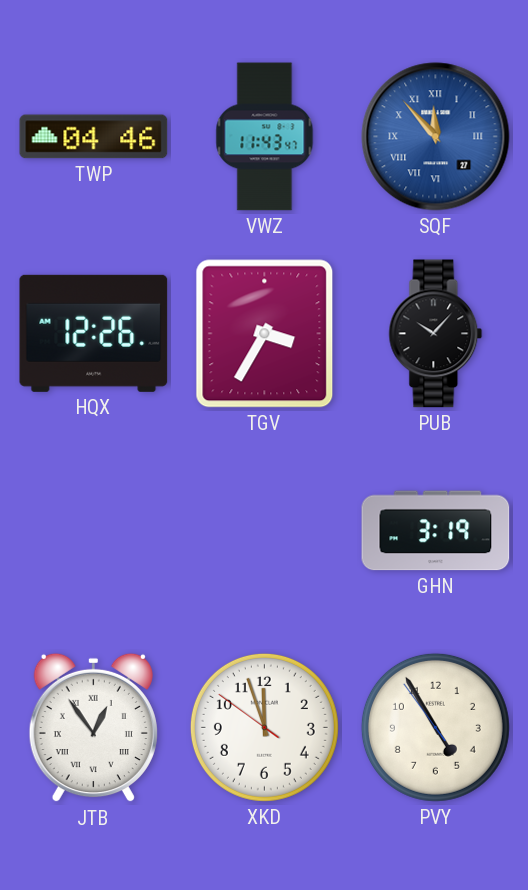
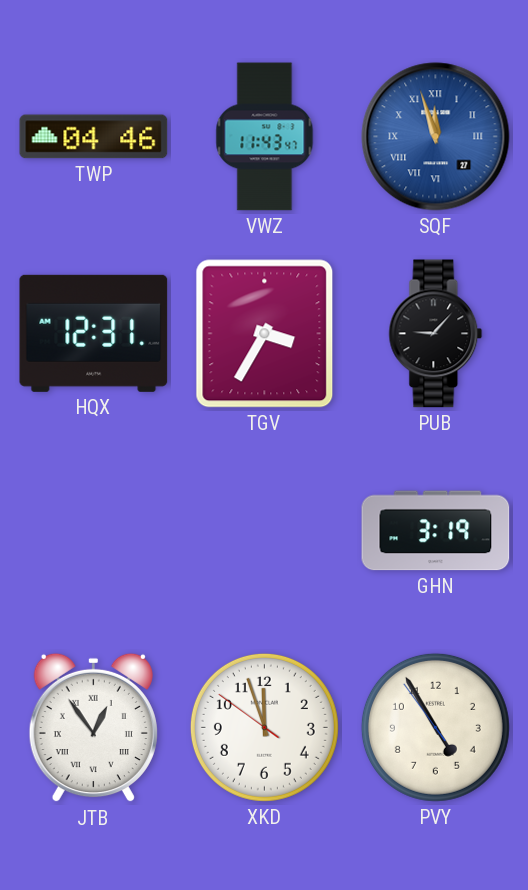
SQF: 11:53 -> 11:57 (436, 137)
HQX: 12:26 -> 12:31 (94, 333)
PUB: 10:07 -> 9:07 (436, 334)
